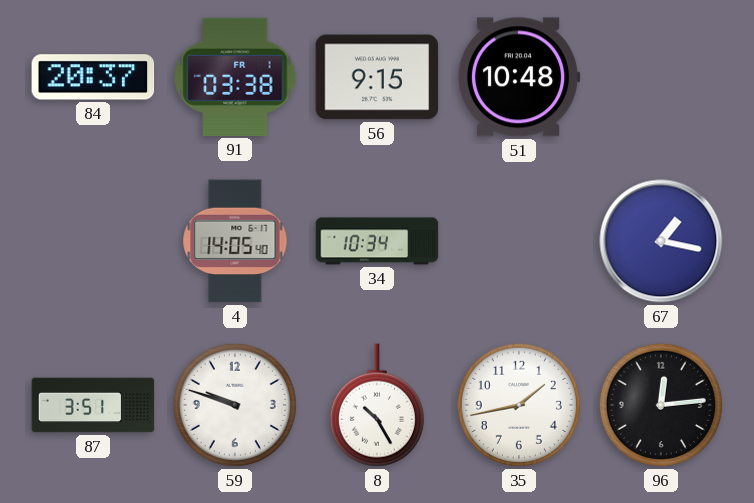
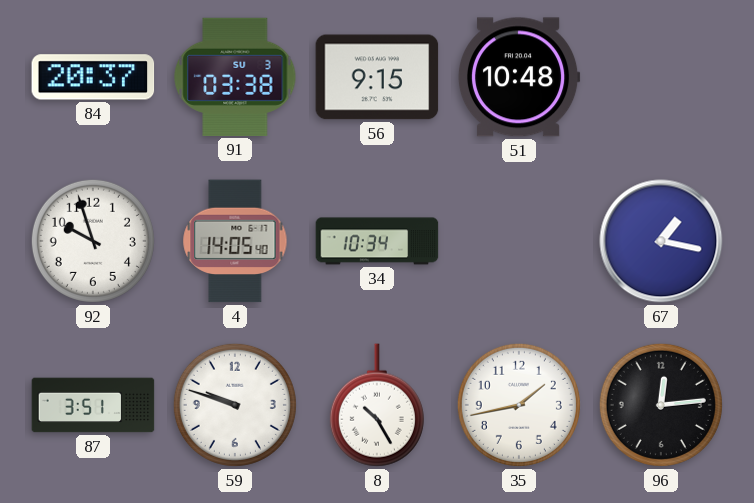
91 date: FR 1 -> SU 3 (235, 77)
92: none -> 9:57 (93, 241)
